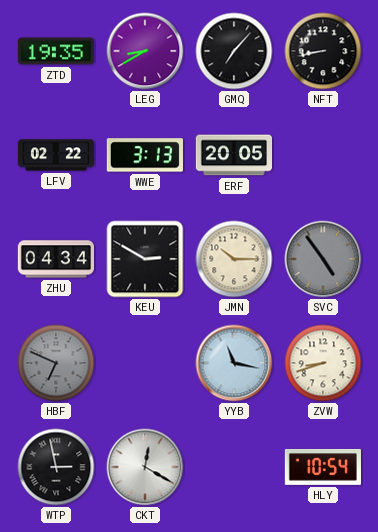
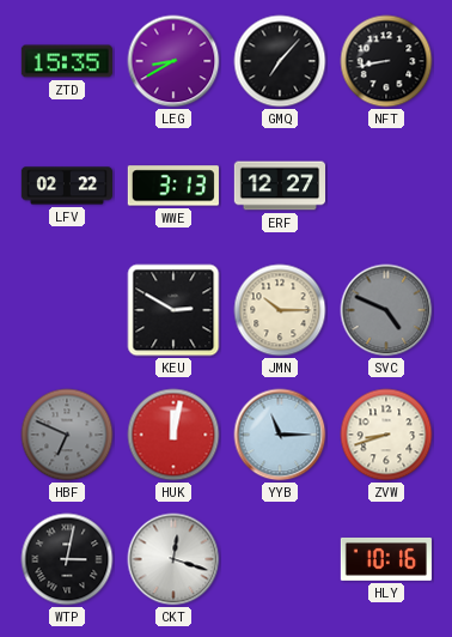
ZTD: 19:35 -> 15:35 (67, 61)
ERF: 20:05 -> 12:27 (279, 186)
ZHU: 04:34 -> none (55, 259)
SVC: 4:54 -> 4:49 (386, 310)
HUK: none -> 12:02 (173, 435)
YYB: 11:17 -> 11:15 (280, 435)
WTP: 2:58 -> 3:02 (67, 559)
CKT: 12:20 -> 12:18 (173, 559)
HLY: 10:54 -> 10:16 (386, 559)
